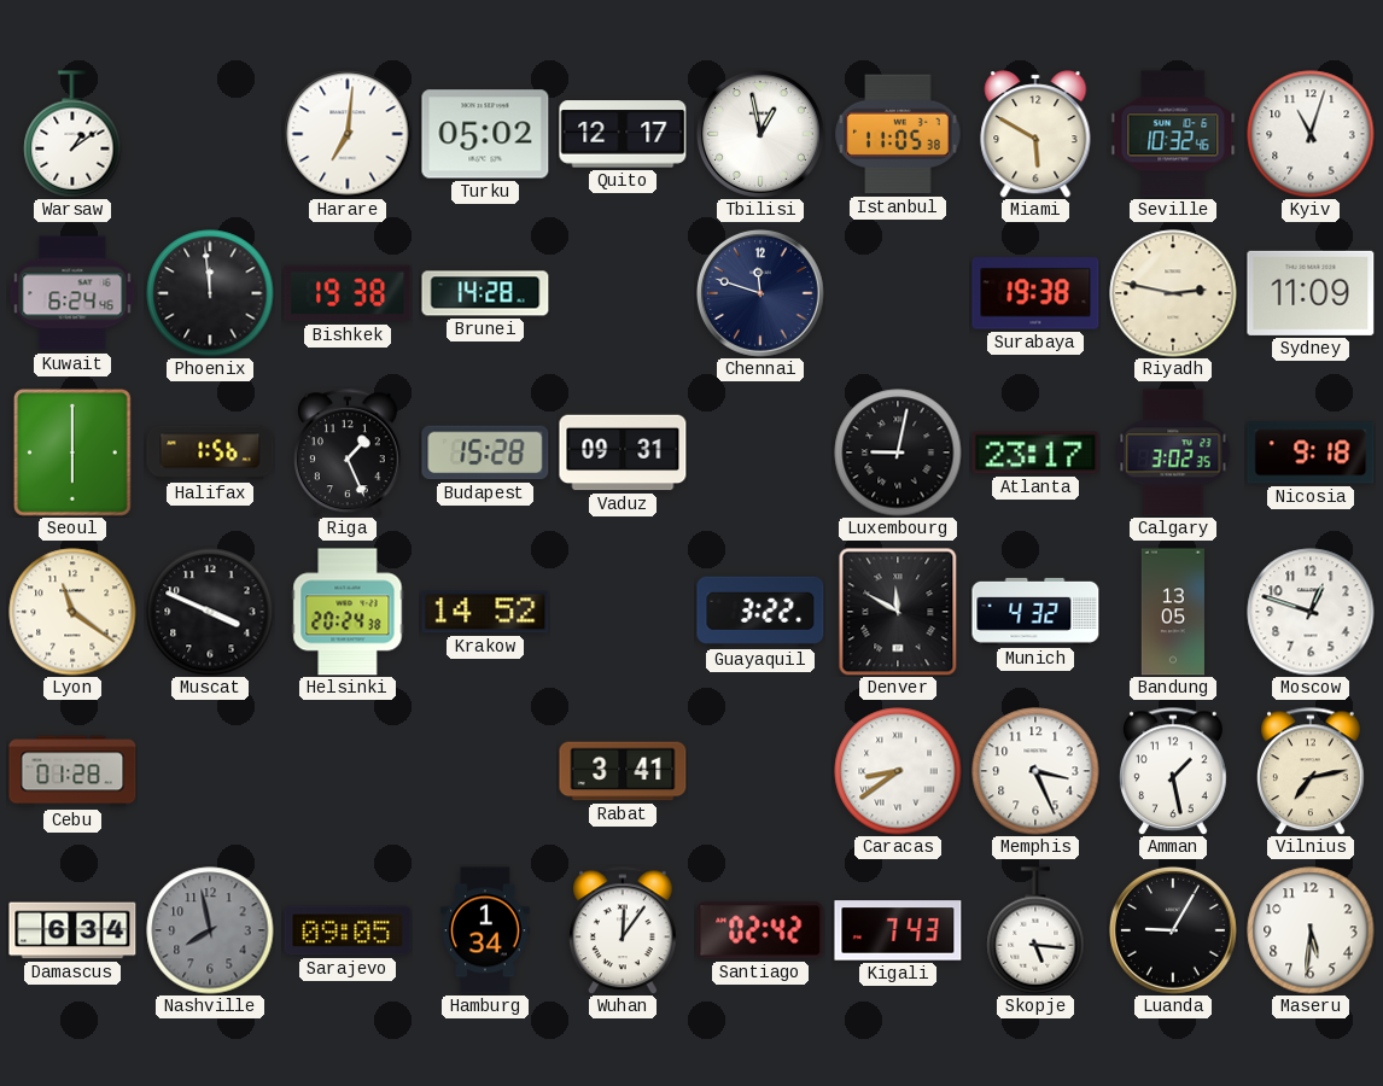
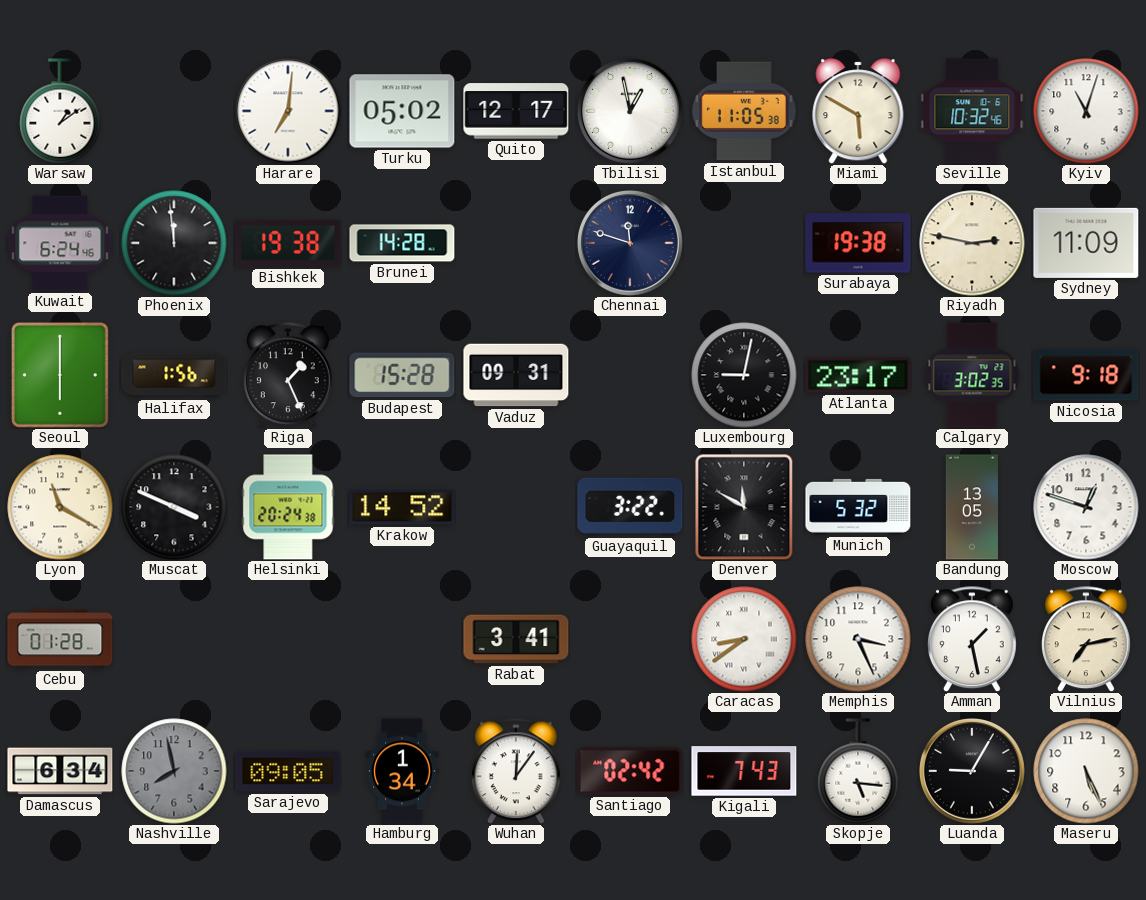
Lyon: 11:21 -> 11:20 (60, 507)
Munich: 4:32 -> 5:32 (858, 507)
Maseru: 5:31 -> 5:26 (1086, 771)
